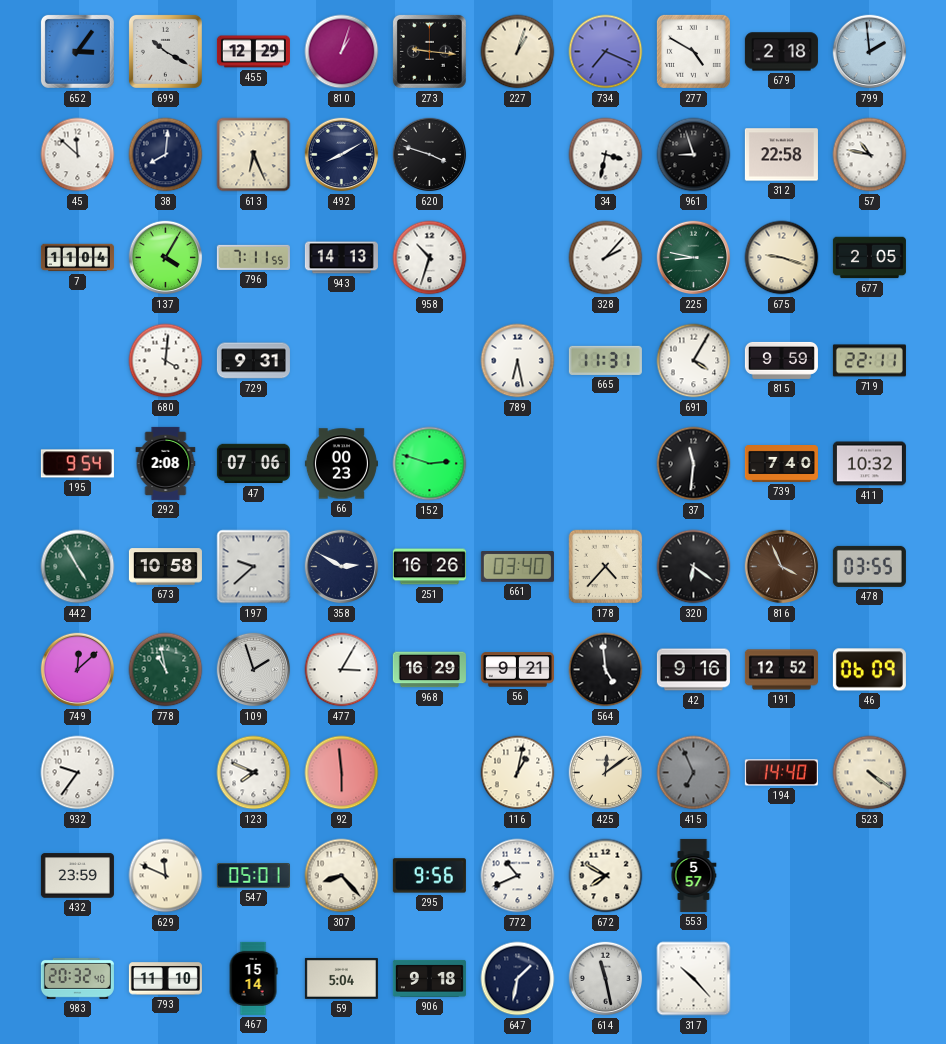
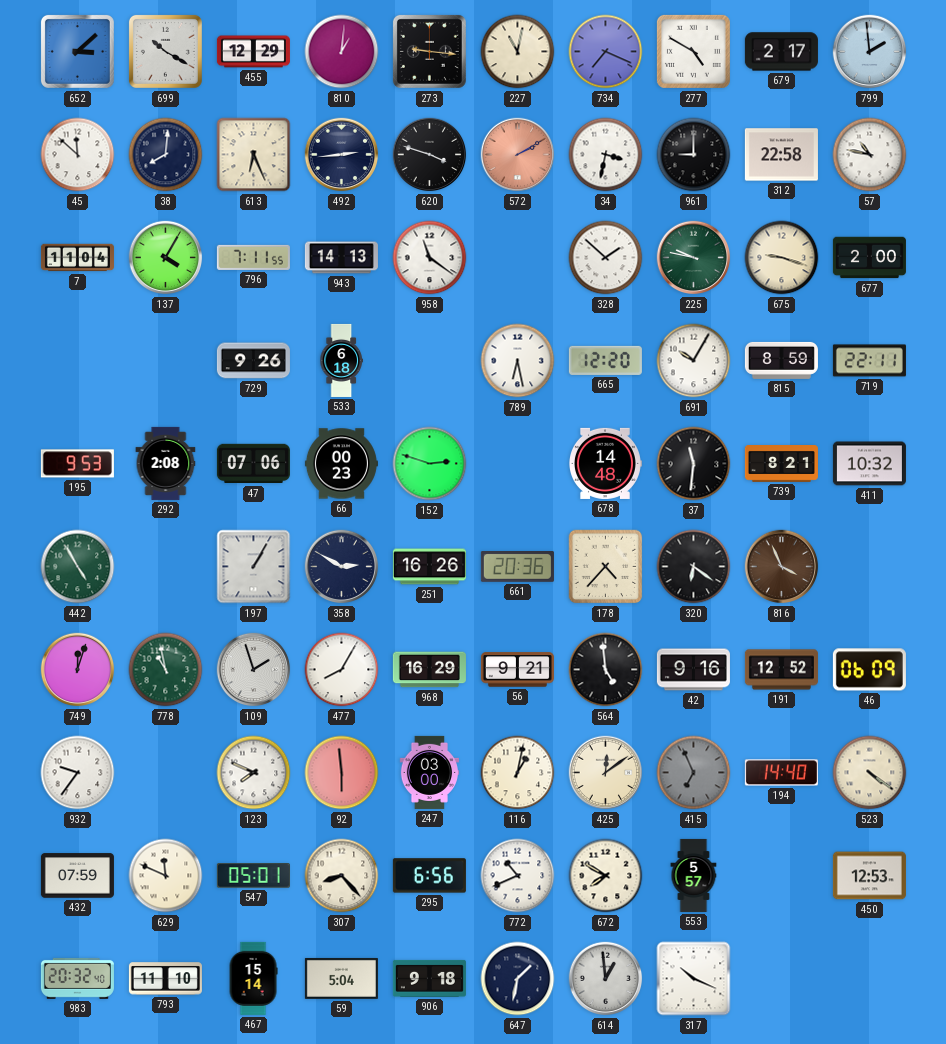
652: 3:06 -> 3:08 (77, 51)
810: 1:03 -> 1:01 (342, 52)
227: 1:03 -> 11:02 (518, 52)
679: 2:18 -> 2:17 (781, 52)
492: 8:10 -> 2:44 (342, 155)
572: none -> 2:10 (518, 155)
961: 8:57 -> 9:00 (694, 155)
958: 10:33 -> 11:21 (430, 258)
328: 2:07 -> 1:52 (606, 258)
225: 8:47 -> 9:47 (694, 258)
677: 2:05 -> 2:00 (869, 258)
680: 4:01 -> none (166, 361)
729: 9:31 -> 9:26 (253, 361)
533: none -> 6:18 (341, 360)
665: 11:31 -> 12:20 (605, 360)
691: 4:05 -> 10:05 (694, 361)
815: 9:59 -> 8:59 (781, 360)
195: 9:54 -> 9:53 (77, 464)
678: none -> 14:48 (606, 463)
739: 7:40 -> 8:21 (781, 464)
673: 10:58 -> none (165, 567)
197: 9:38 -> 1:05 (254, 567)
661: 03:40 -> 20:36 (517, 567)
478: 03:55 -> none (869, 566)
749: 12:08 -> 12:03 (78, 670)
477: 3:05 -> 8:05 (342, 670)
247: none -> 03:00 (429, 772)
432: 23:59 -> 07:59 (77, 876)
295: 9:56 -> 6:56 (429, 876)
450: none -> 12:53 (869, 876)
614: 11:28 -> 12:59 (606, 979)
317: 10:23 -> 10:19 (694, 979)
